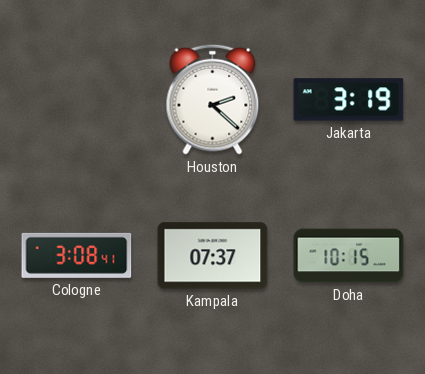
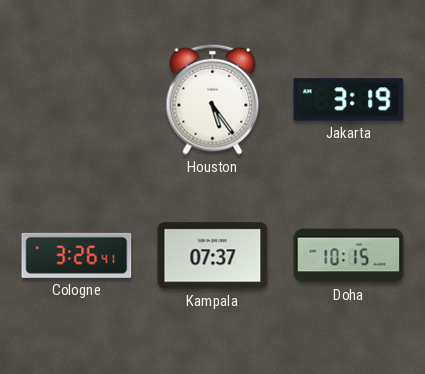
Houston: 2:22 -> 5:24 (213, 99)
Cologne: 3:08 -> 3:26 (77, 255)
